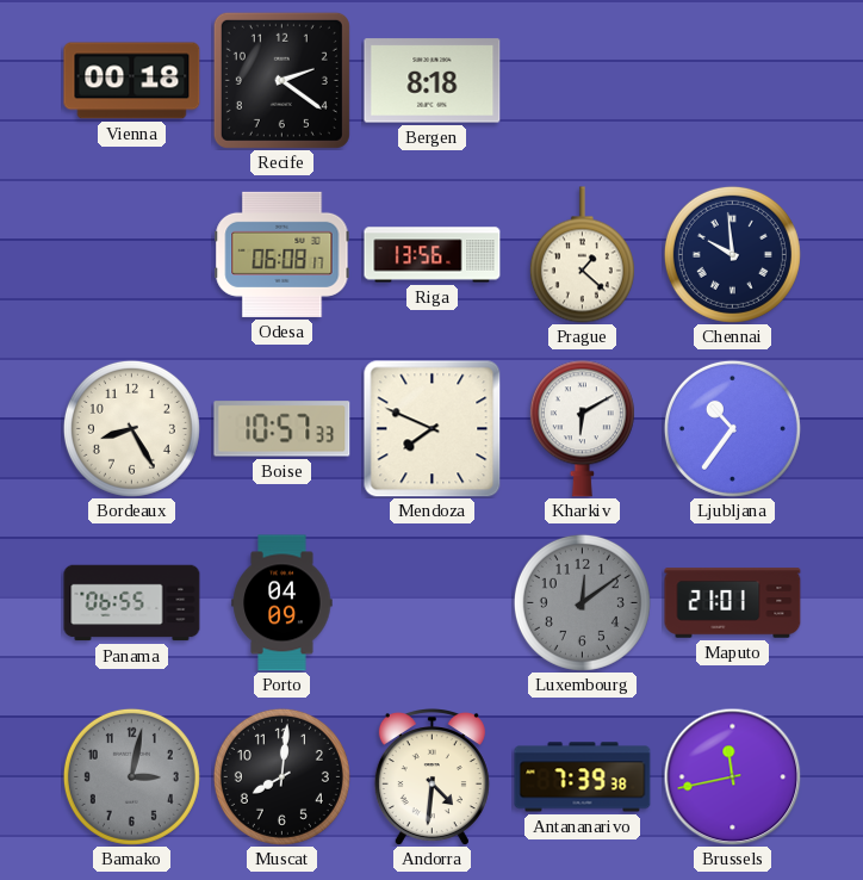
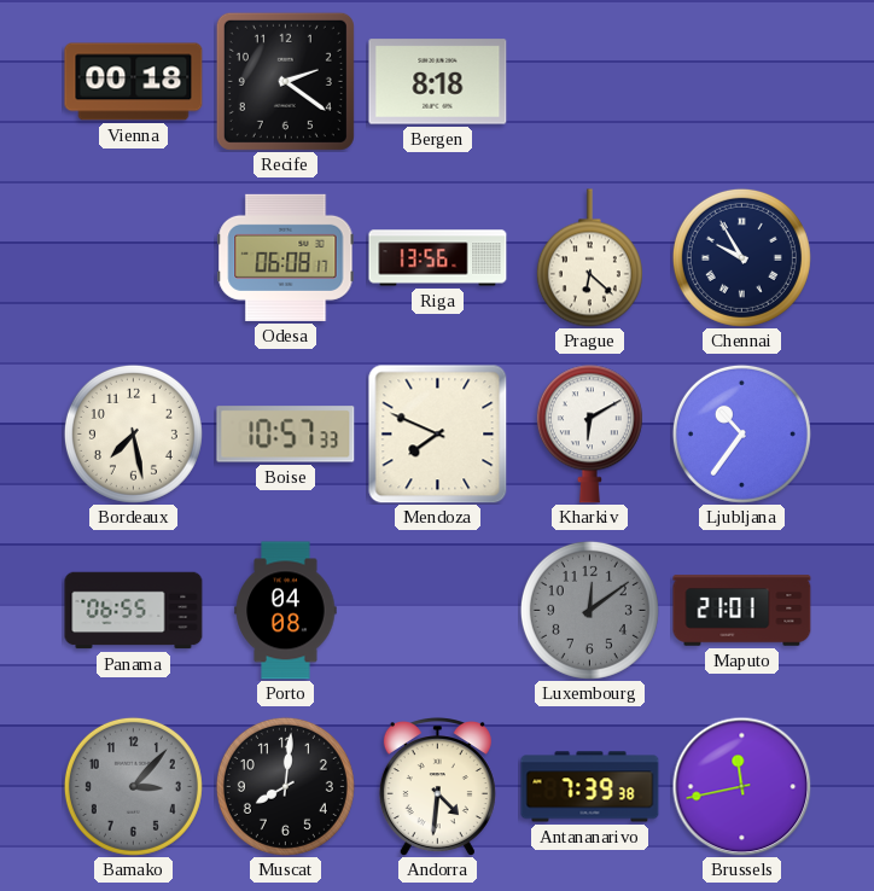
Prague: 1:22 -> 6:22 (589, 258)
Chennai: 9:59 -> 9:55 (741, 257)
Bordeaux: 8:25 -> 7:28 (133, 433)
Porto: 04:09 -> 04:08 (286, 611)
Bamako: 3:02 -> 3:07 (133, 786)
